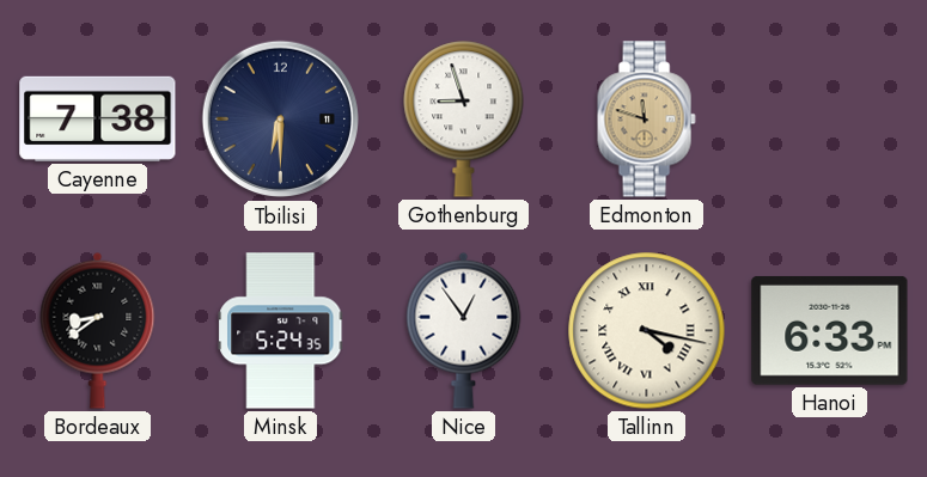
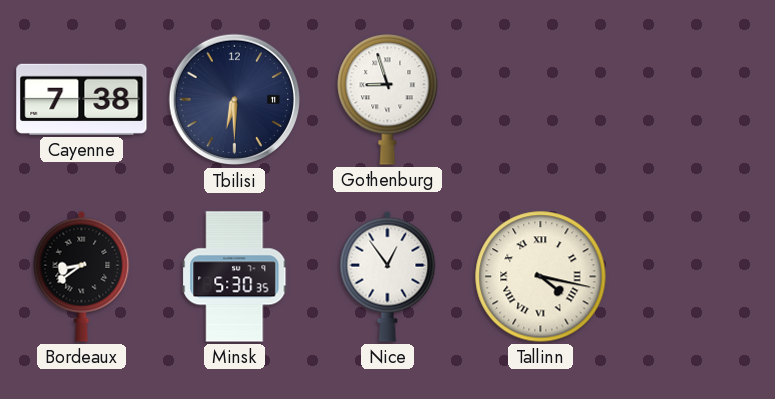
Edmonton: 11:48 -> none (646, 120)
Minsk: 5:24 -> 5:30 (235, 277)
Hanoi: 6:33 -> none (830, 330)
